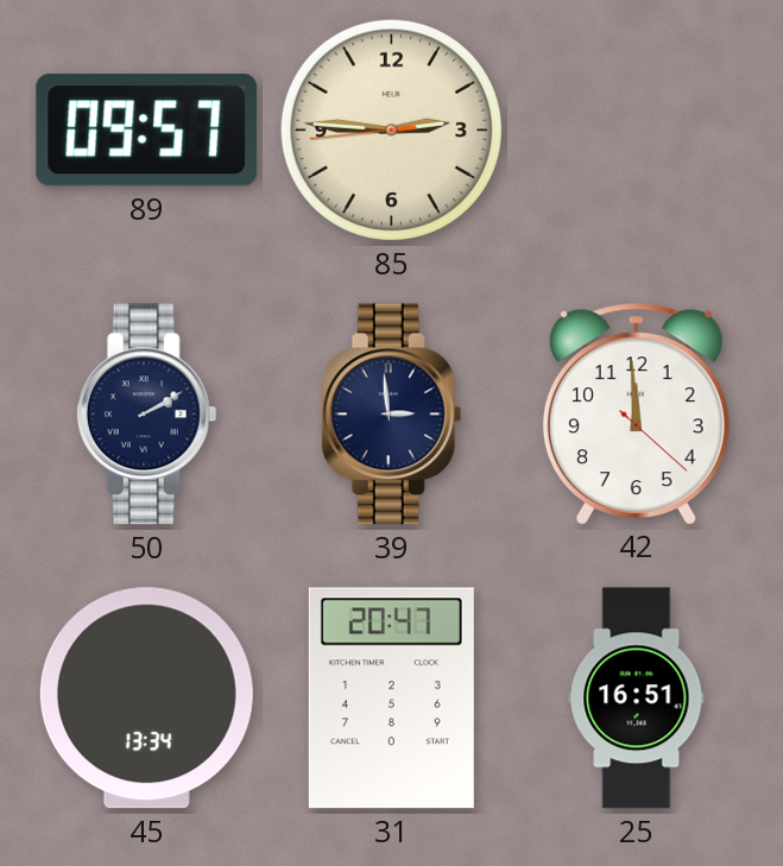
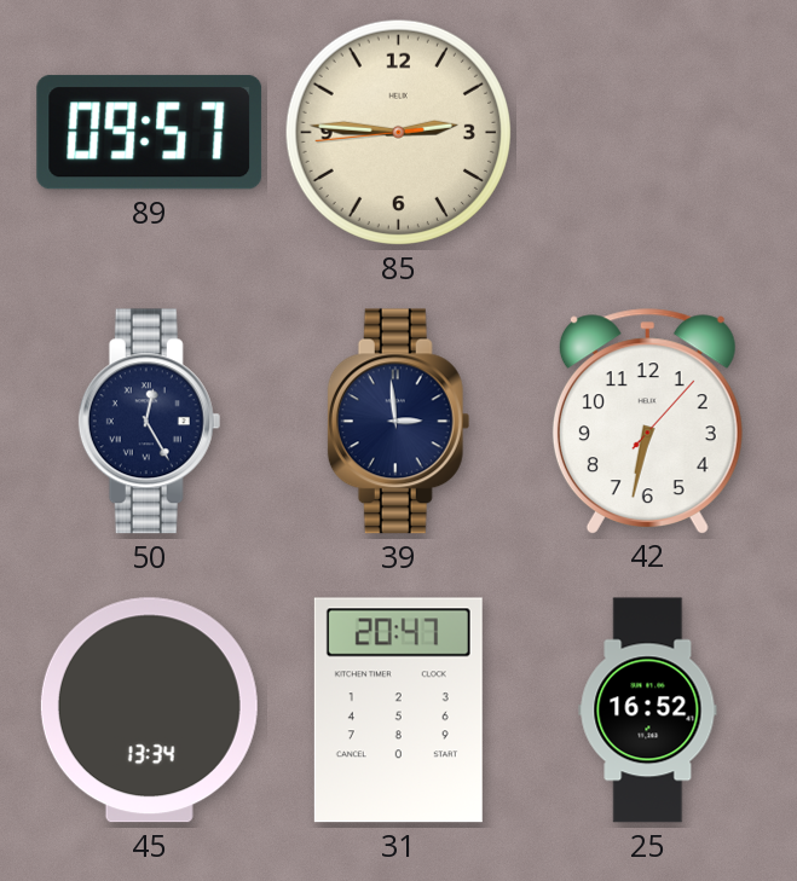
50: 2:10 -> 12:25 (150, 422)
42: 11:59 -> 6:32 (647, 421)
25: 16:51 -> 16:52 (648, 711)
